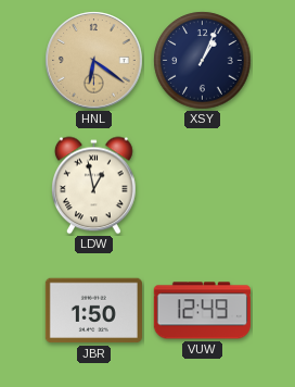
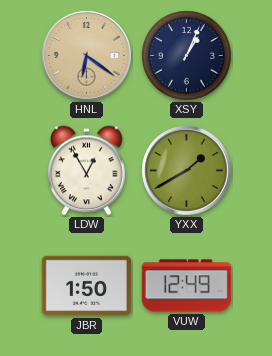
LDW: 12:58 -> 12:55 (87, 171)
YXX: none -> 1:40 (187, 171)
